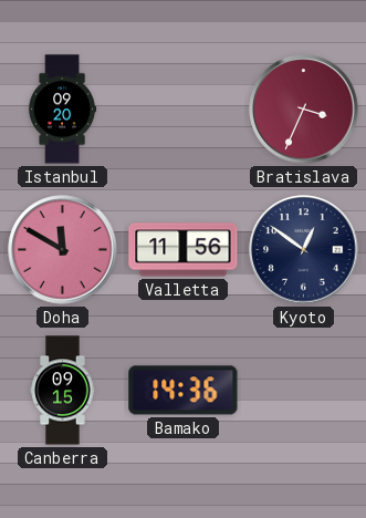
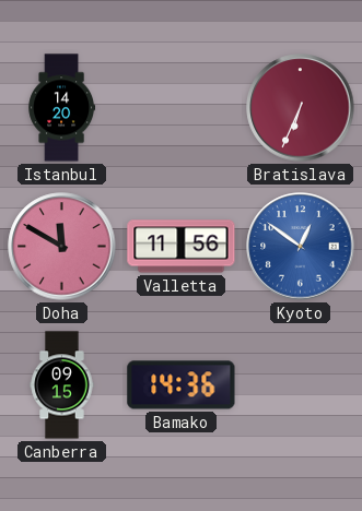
Istanbul: 09:20 -> 14:20 (62, 108)
Bratislava: 3:34 -> 6:34 (301, 108)
Kyoto dial: navy -> blue (301, 247)
